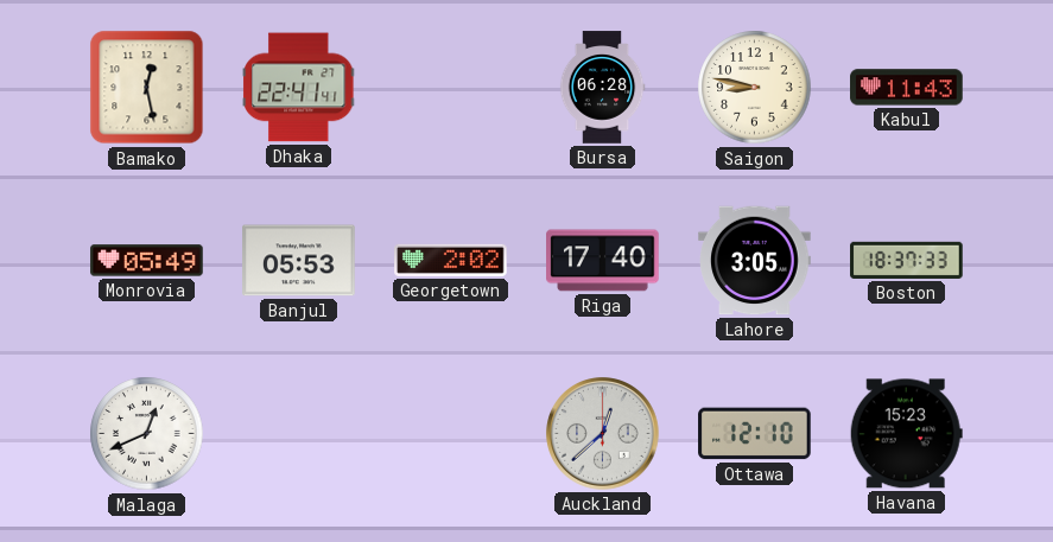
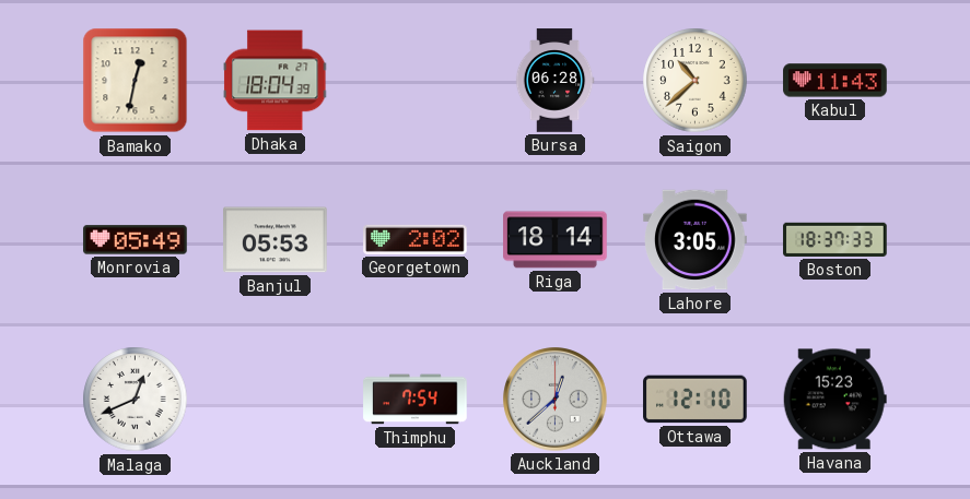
Bamako: 12:28 -> 12:32 (136, 81)
Dhaka: 22:41 -> 18:04 (276, 81)
Saigon: 8:47 -> 10:38 (696, 81)
Riga: 17:40 -> 18:14 (556, 240)
Thimphu: none -> 7:54 (416, 400)
